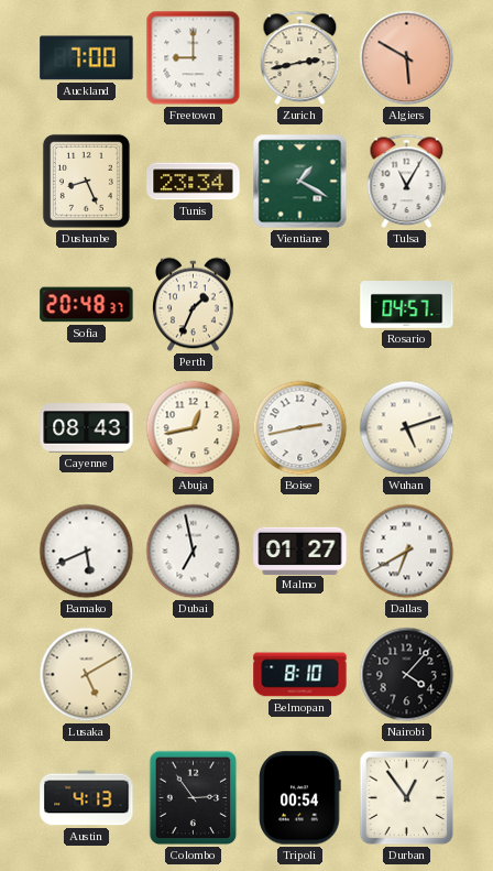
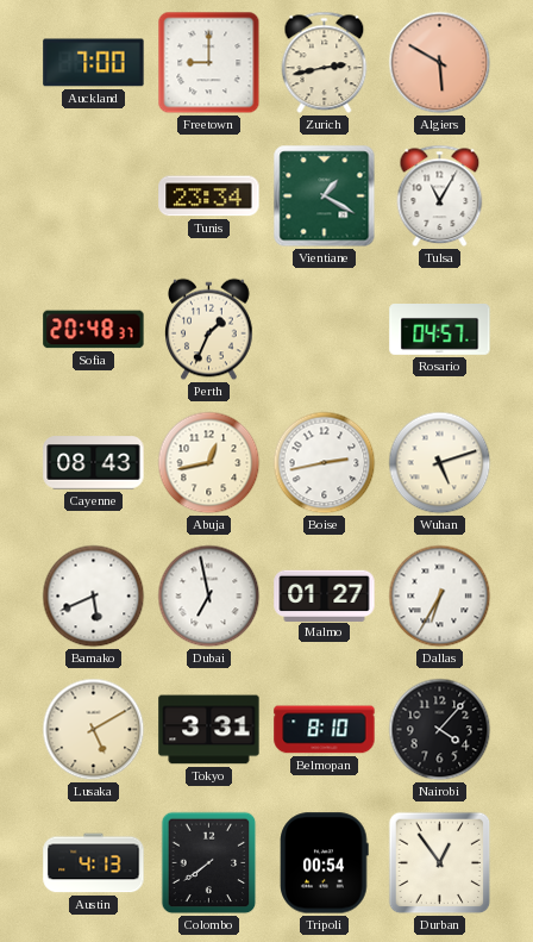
Dushanbe: 8:26 -> none (86, 181)
Dallas: 6:40 -> 6:35 (440, 597)
Tokyo: none -> 3:31 (209, 730)
Colombo: 2:54 -> 7:39 (209, 863)
